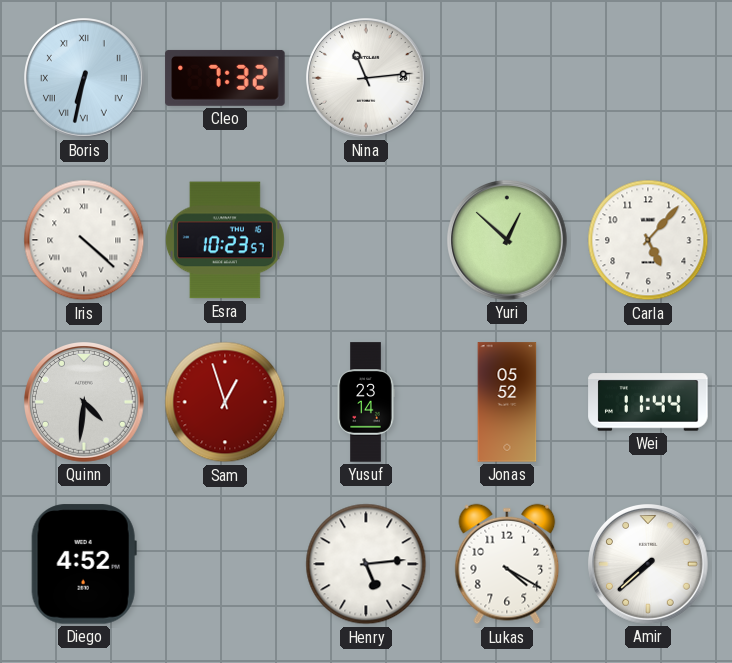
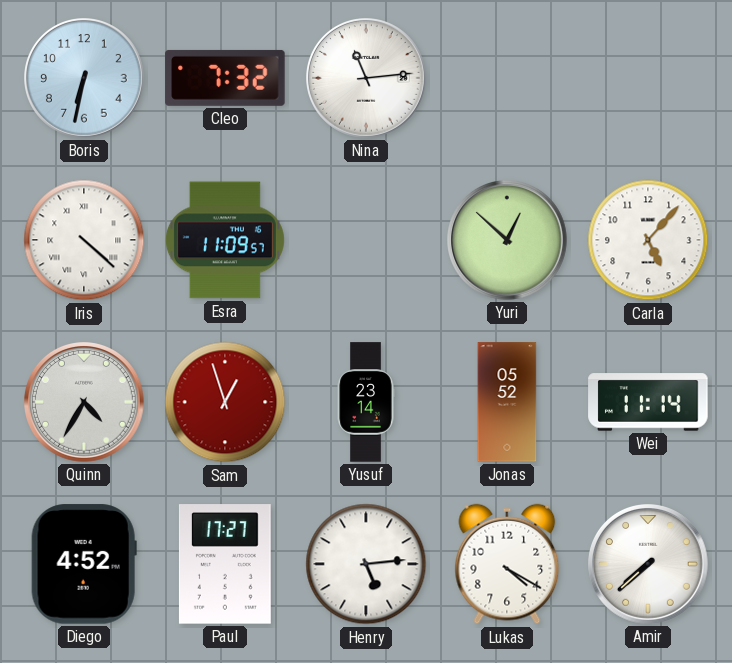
Boris numerals: Roman -> Arabic (85, 79)
Esra: 10:23 -> 11:09 (225, 240)
Quinn: 4:31 -> 4:35 (85, 403)
Wei: 11:44 -> 11:14 (648, 402)
Paul: none -> 17:27 (225, 564)
